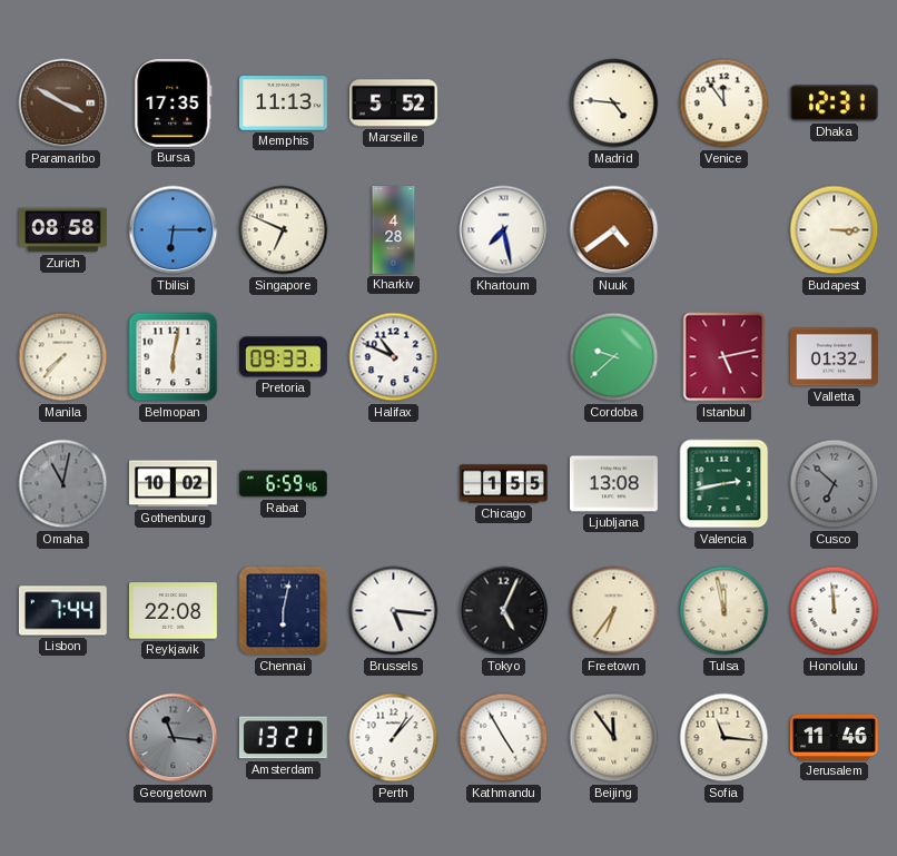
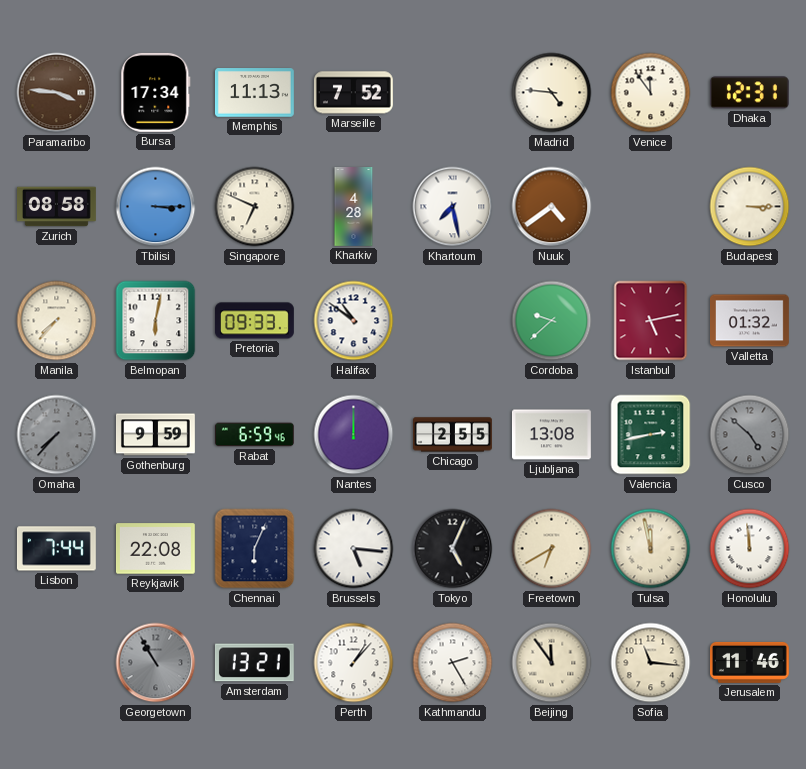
Paramaribo: 3:50 -> 3:46 (57, 93)
Bursa: 17:35 -> 17:34 (156, 92)
Marseille: 5:52 -> 7:52 (353, 93)
Tbilisi: 6:15 -> 3:15 (156, 207)
Halifax: 10:49 -> 10:51 (354, 321)
Omaha: 11:02 -> 7:37 (57, 435)
Gothenburg: 10:02 -> 9:59 (155, 435)
Nantes: none -> 12:00 (354, 435)
Chicago: 1:55 -> 2:55 (453, 435)
Cusco: 6:52 -> 4:52 (750, 435)
Chennai: 6:02 -> 6:04 (255, 549)
Freetown: 6:36 -> 6:40 (552, 549)
Georgetown: 11:16 -> 10:55 (156, 663)
Kathmandu: 4:55 -> 2:25 (453, 663)
